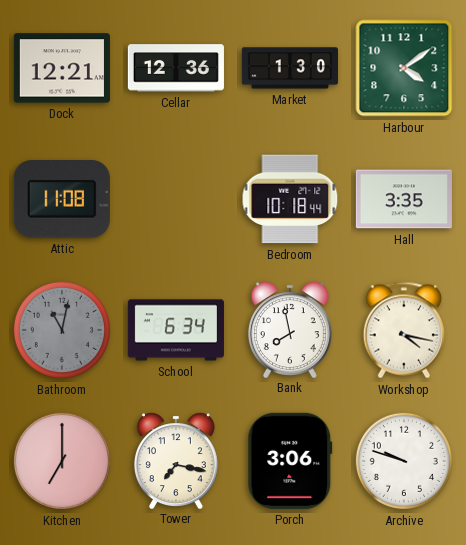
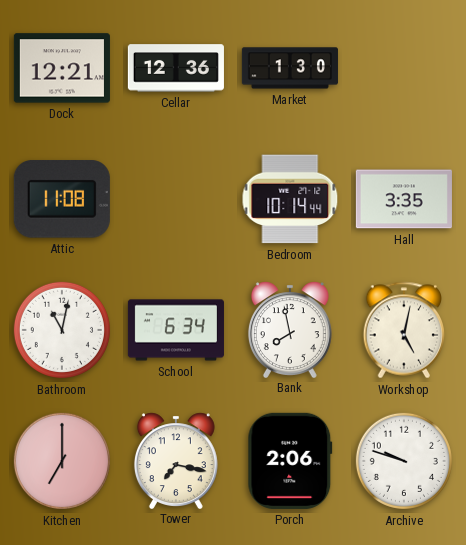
Harbour: 4:09 -> none (404, 68)
Bedroom: 10:18 -> 10:14 (290, 199)
Bathroom dial: grey -> white (62, 330)
Workshop: 4:17 -> 5:02 (404, 330)
Porch: 3:06 -> 2:06 (290, 461)
